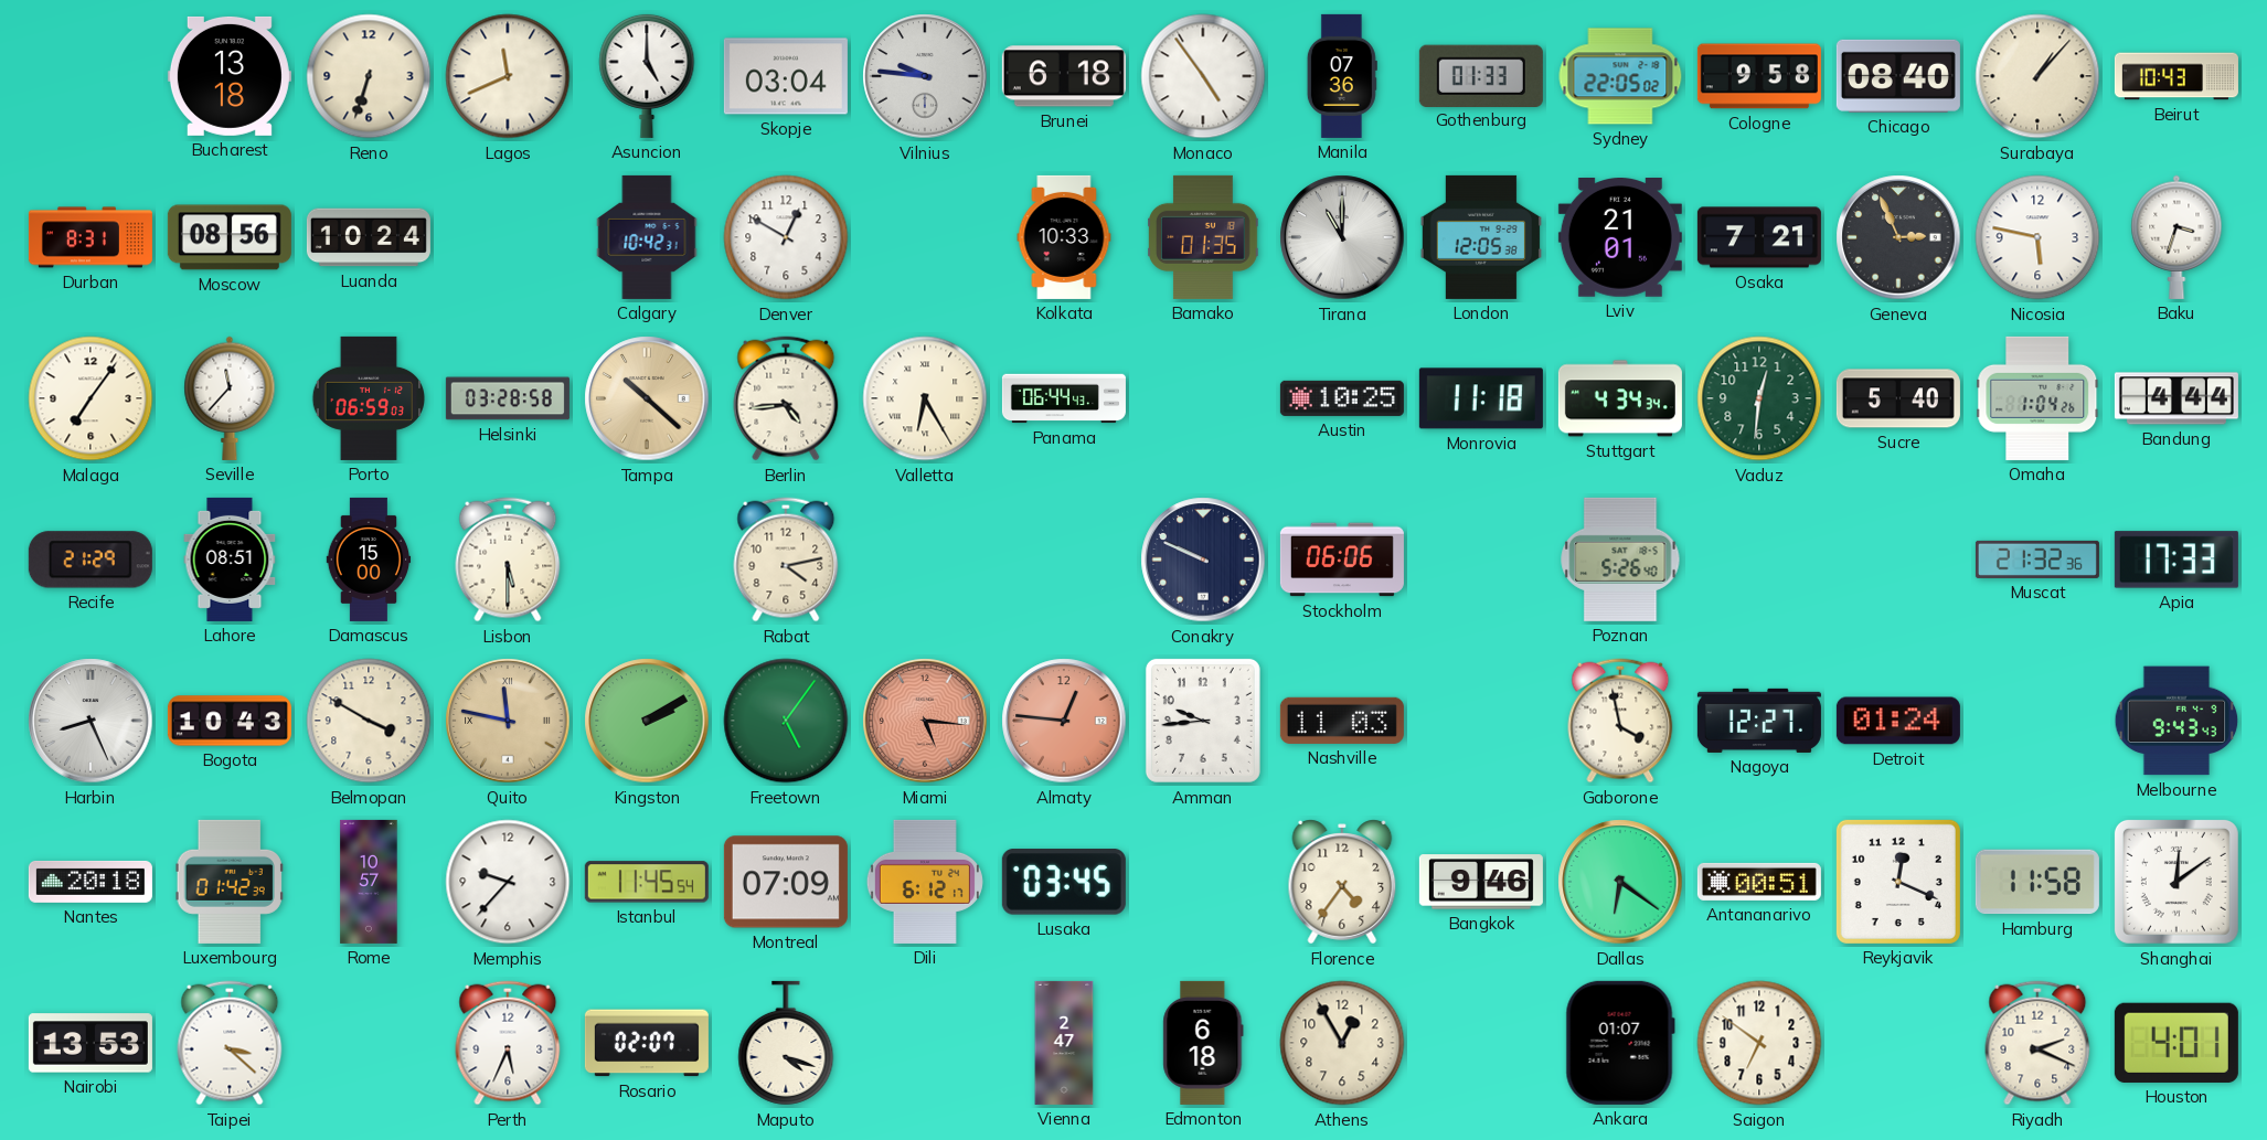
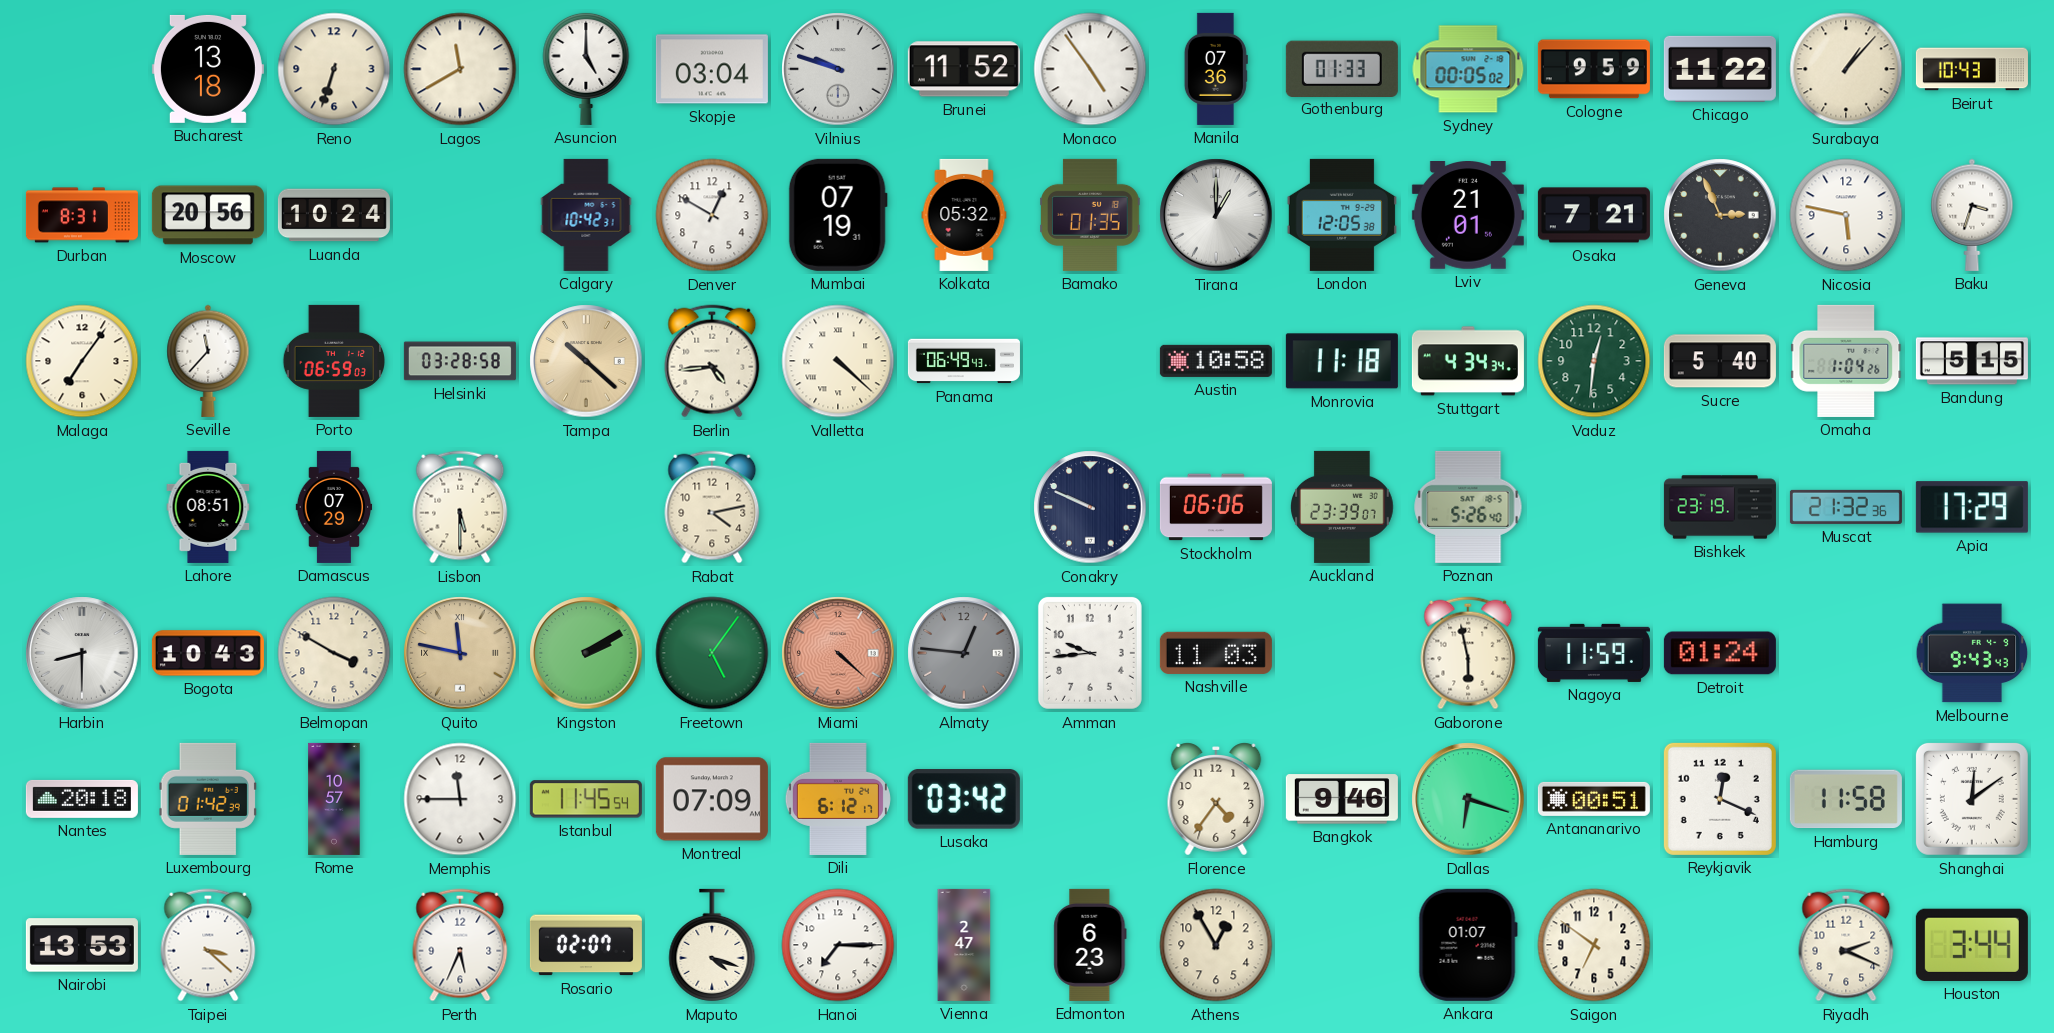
Lagos: 11:41 -> 11:40 (460, 69)
Vilnius: 9:46 -> 9:48 (838, 69)
Brunei: 6:18 -> 11:52 (964, 69)
Sydney: 22:05 -> 00:05 (1468, 69)
Cologne: 9:58 -> 9:59 (1594, 69)
Chicago: 08:40 -> 11:22 (1720, 69)
Moscow: 08:56 -> 20:56 (208, 215)
Mumbai: none -> 07:19 (838, 215)
Kolkata: 10:33 -> 05:32 (964, 215)
Tirana: 11:00 -> 1:00 (1216, 215)
Valletta: 6:25 -> 4:22 (838, 361)
Panama: 06:44 -> 06:49 (964, 361)
Austin: 10:25 -> 10:58 (1216, 361)
Bandung: 4:44 -> 5:15 (1972, 361)
Recife: 21:29 -> none (91, 560)
Damascus: 15:00 -> 07:29 (334, 507)
Auckland: none -> 23:39 (1343, 507)
Bishkek: none -> 23:19 (1720, 507)
Apia: 17:33 -> 17:29 (1972, 507)
Harbin: 8:26 -> 8:30 (82, 653)
Miami: 5:16 -> 4:22 (838, 653)
Almaty dial: salmon -> grey (964, 653)
Gaborone: 3:58 -> 5:58 (1468, 653)
Nagoya: 12:27 -> 11:59 (1594, 653)
Memphis: 9:37 -> 11:45 (460, 799)
Lusaka: 03:45 -> 03:42 (964, 799)
Dallas: 6:21 -> 6:18 (1468, 799)
Hanoi: none -> 7:15 (838, 945)
Edmonton: 6:18 -> 6:23 (1090, 945)
Houston: 4:01 -> 3:44 (1972, 945)
